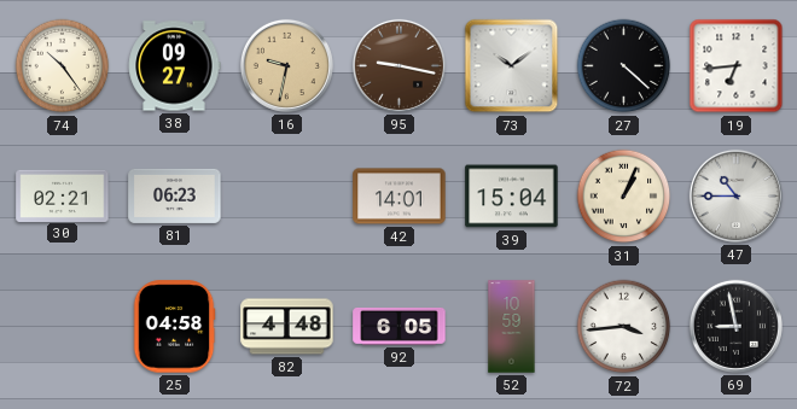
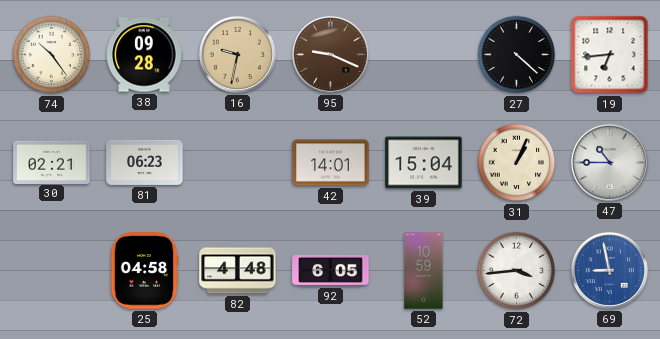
38: 09:27 -> 09:28 (144, 55)
95: 9:17 -> 9:19 (330, 54)
73: 10:09 -> none (512, 66)
69 dial: black -> blue (609, 270)
